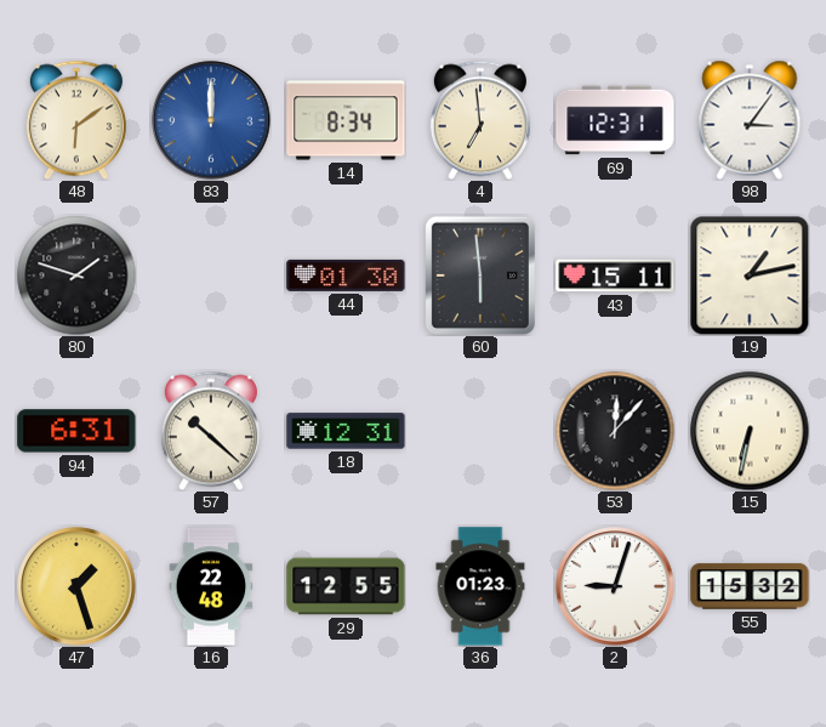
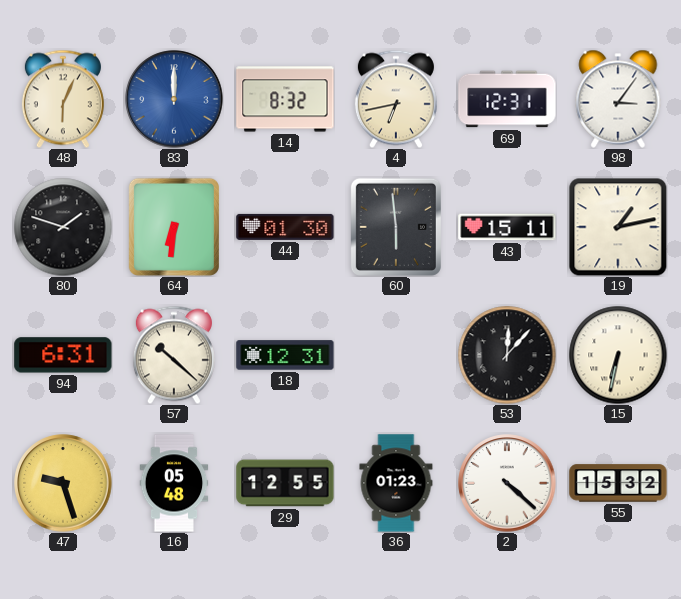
48: 6:09 -> 6:04 (63, 99)
14: 8:34 -> 8:32 (285, 99)
4: 6:59 -> 6:43 (396, 99)
64: none -> 6:31 (174, 227)
47: 1:27 -> 9:27 (63, 483)
16: 22:48 -> 05:48 (174, 483)
2: 9:03 -> 4:22 (507, 483)
